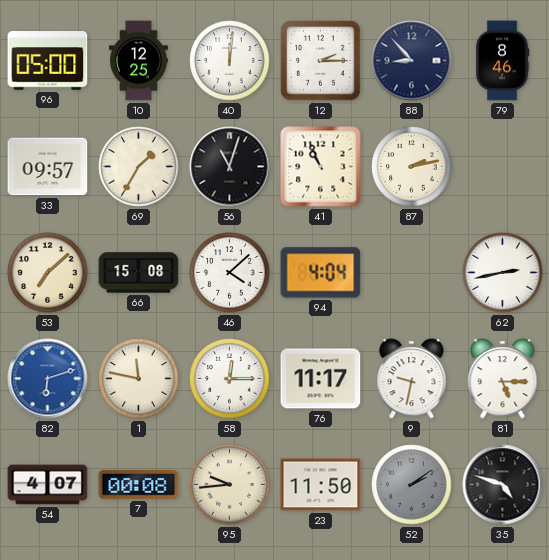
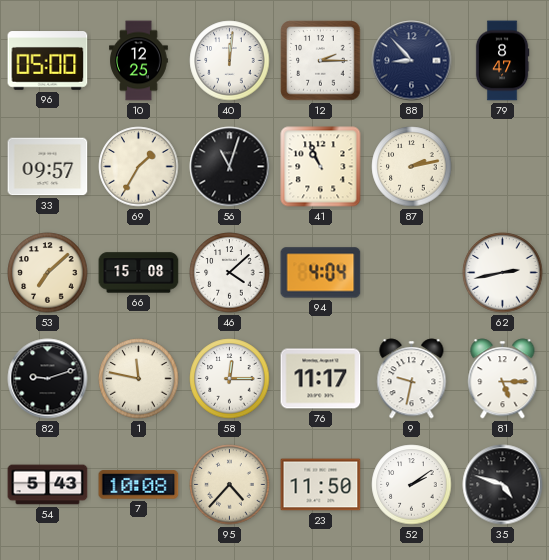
79: 8:46 -> 8:47 (502, 61)
82: 6:12 -> 9:12 (48, 379)
82 dial: blue -> black (48, 379)
54: 4:07 -> 5:43 (48, 485)
7: 00:08 -> 10:08 (139, 485)
95: 9:44 -> 4:37 (230, 485)
52 dial: grey -> white (412, 485)
